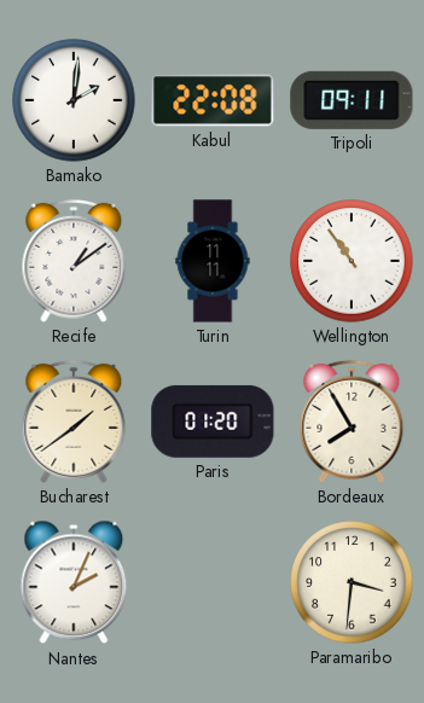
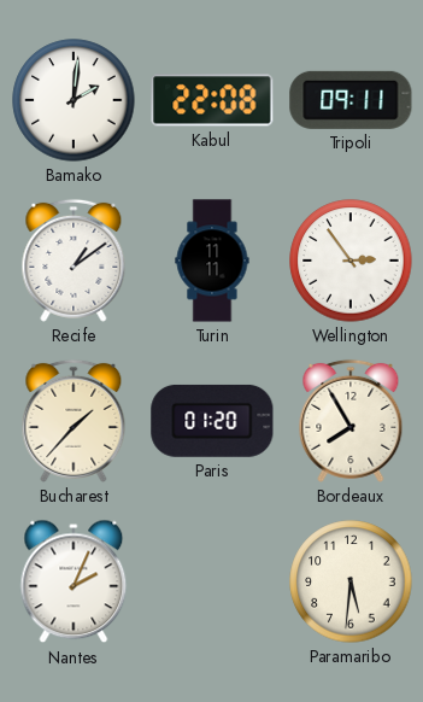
Wellington: 10:54 -> 2:54 (351, 261)
Bucharest: 1:39 -> 1:37 (74, 421)
Paramaribo: 3:31 -> 5:31 (351, 581)
